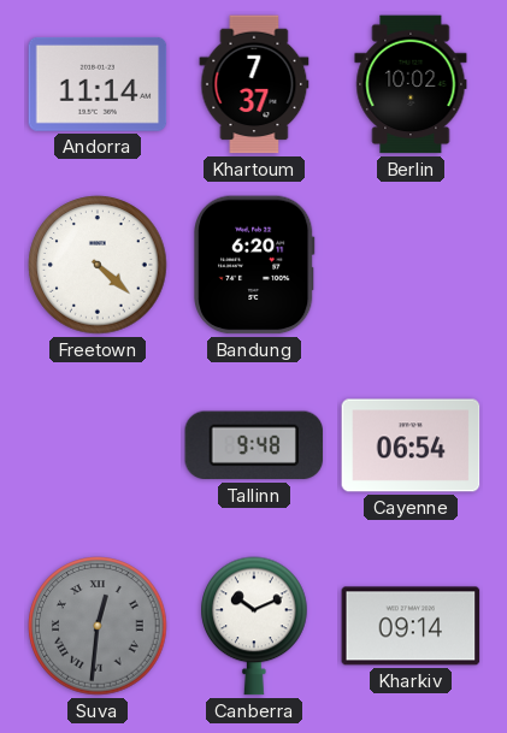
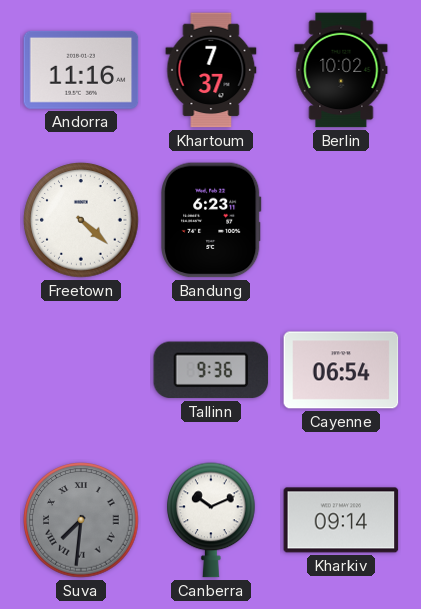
Andorra: 11:14 -> 11:16 (81, 70)
Bandung: 6:20 -> 6:23 (211, 220)
Tallinn: 9:48 -> 9:36 (211, 370)
Suva: 12:31 -> 7:31 (81, 520)
